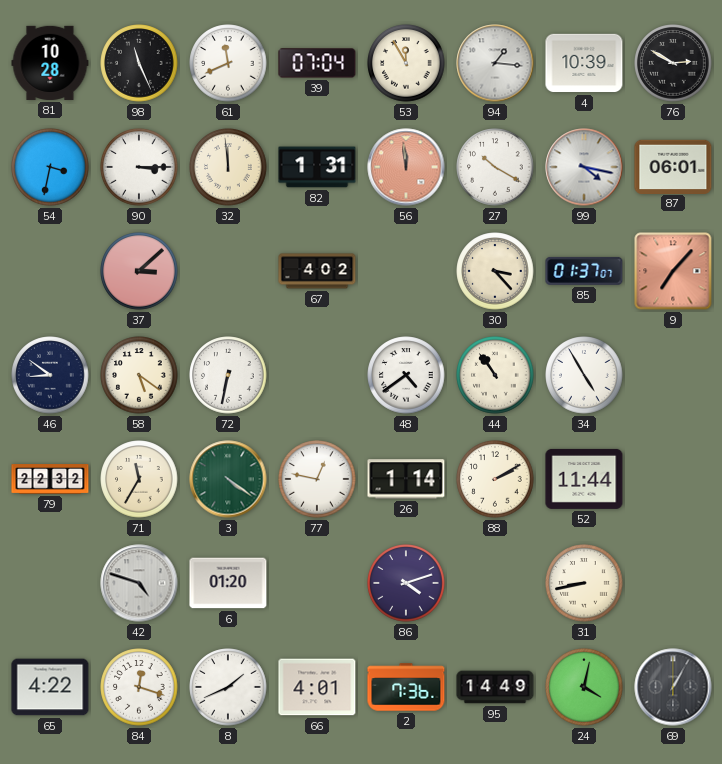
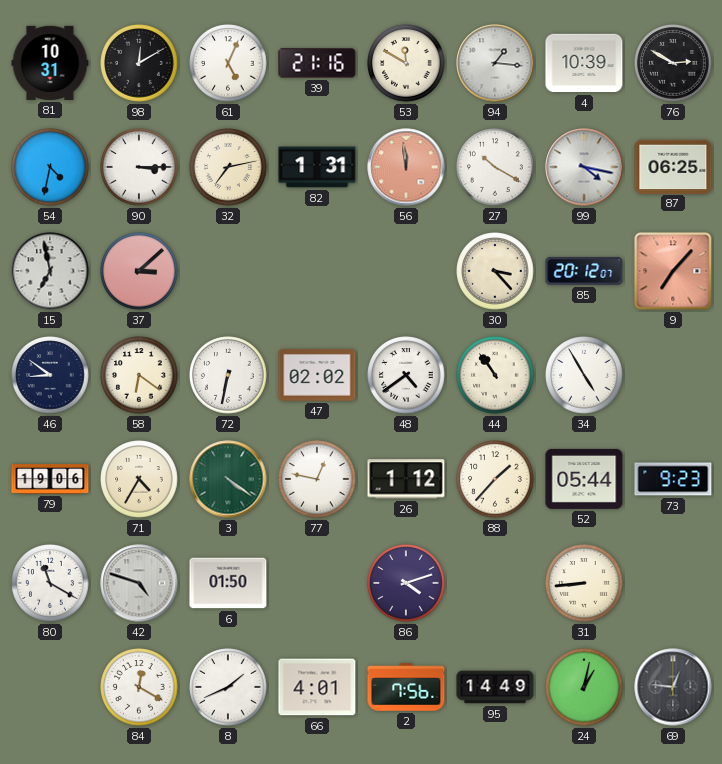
81: 10:28 -> 10:31 (50, 63)
98: 11:26 -> 12:10 (139, 63)
61: 11:41 -> 5:04 (228, 63)
39: 07:04 -> 21:16 (317, 63)
53: 11:55 -> 11:50 (406, 63)
54: 3:32 -> 4:32 (50, 167)
32: 11:59 -> 7:13 (228, 167)
87: 06:01 -> 06:25 (673, 166)
15: none -> 6:58 (50, 271)
67: 4:02 -> none (317, 271)
85: 01:37 -> 20:12 (584, 271)
58: 5:21 -> 6:21 (139, 375)
47: none -> 02:02 (317, 376)
79: 22:32 -> 19:06 (50, 480)
71: 11:35 -> 4:35 (139, 479)
26: 1:14 -> 1:12 (406, 479)
88: 2:10 -> 1:37 (495, 479)
52: 11:44 -> 05:44 (584, 479)
73: none -> 9:23 (673, 479)
80: none -> 11:20 (50, 583)
6: 01:20 -> 01:50 (228, 583)
31: 8:43 -> 8:44 (584, 583)
65: 4:22 -> none (50, 687)
84: 12:18 -> 12:20 (139, 687)
2: 7:36 -> 7:56 (406, 687)
24: 4:02 -> 1:02 (584, 687)
69: 1:05 -> 12:46 (673, 687)
